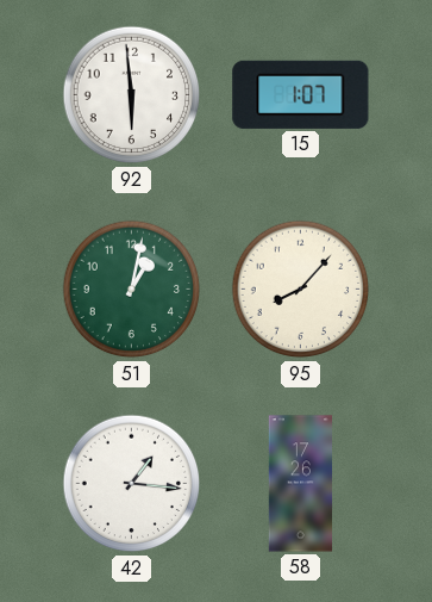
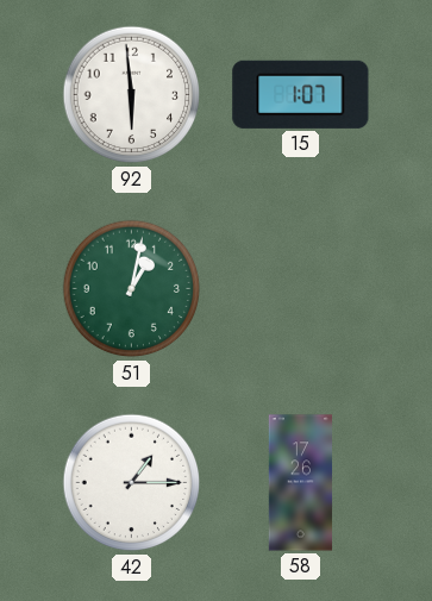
95: 8:07 -> none (301, 290)
42: 1:16 -> 1:15 (132, 483)
